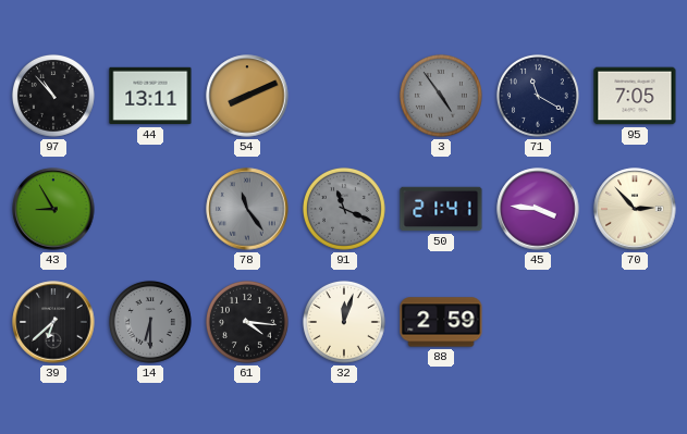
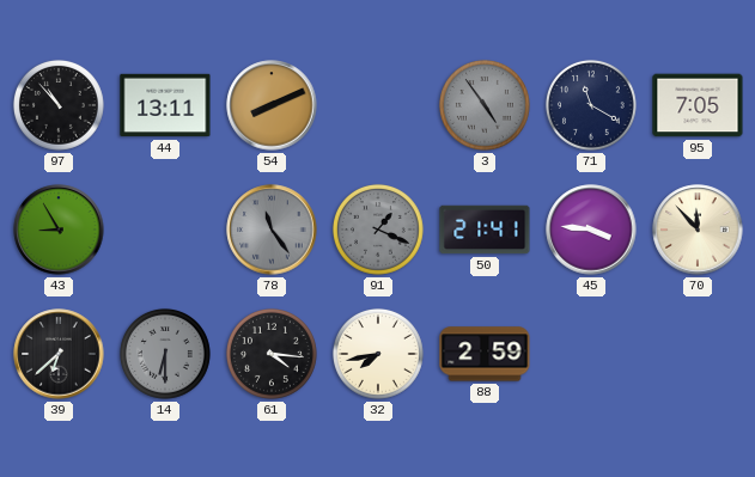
91: 11:19 -> 1:19 (378, 230)
70: 2:53 -> 11:53 (698, 230)
32: 12:03 -> 7:43 (378, 354)
